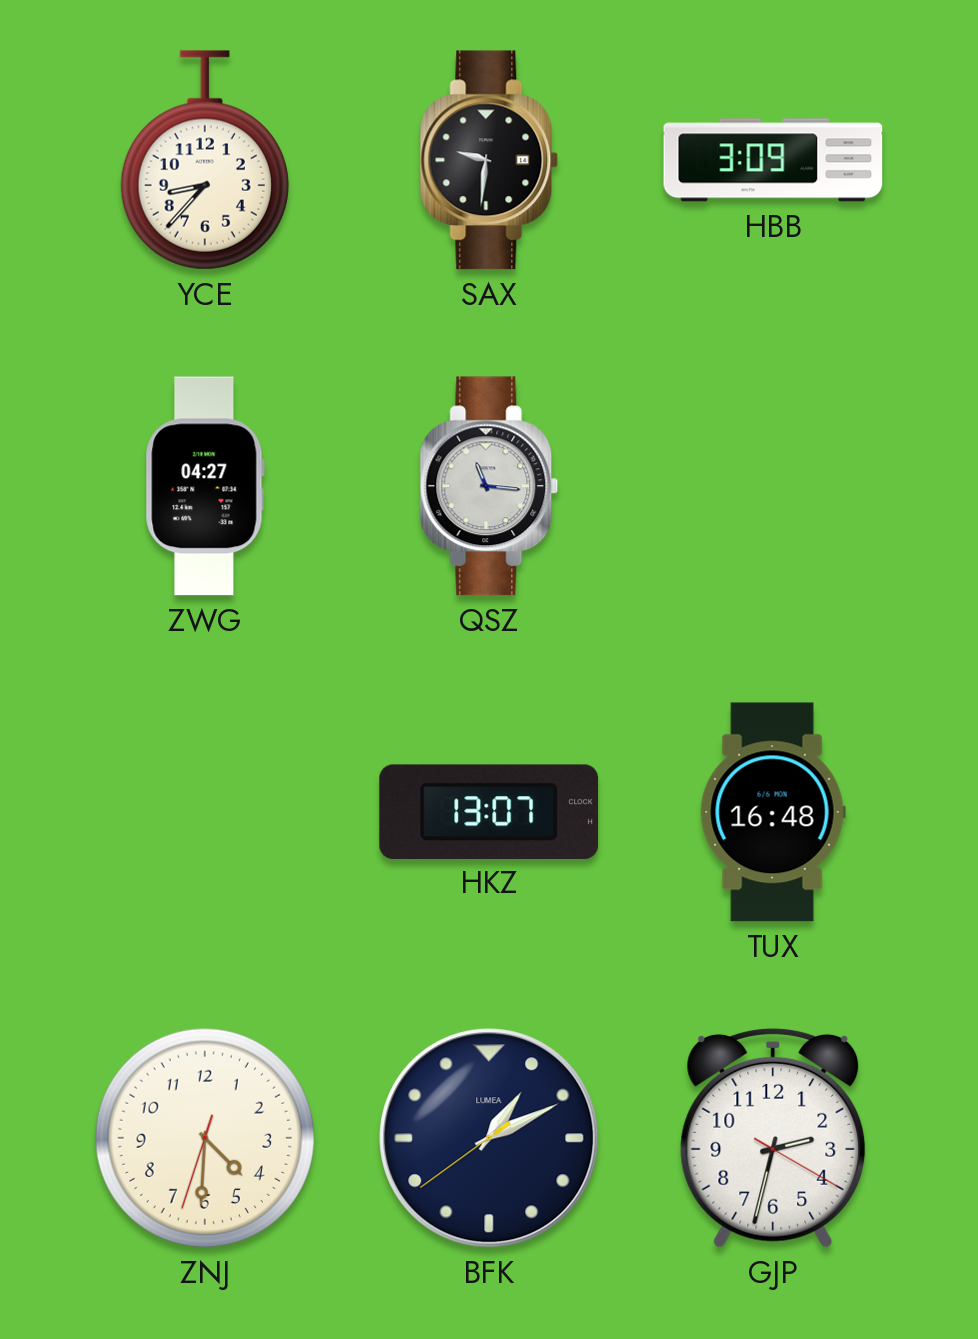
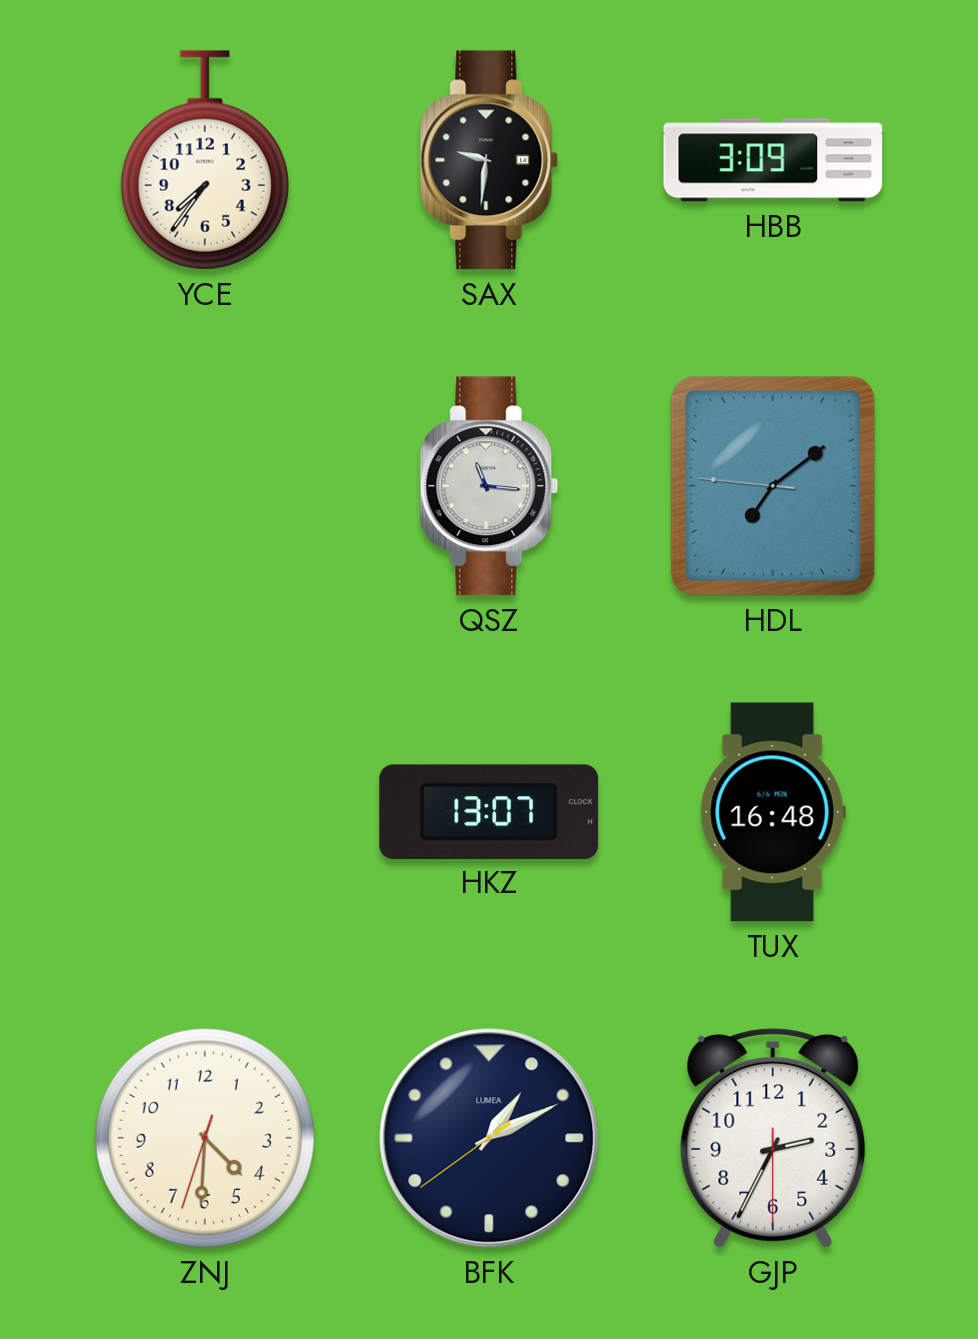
YCE: 8:37 -> 7:36 (205, 160)
ZWG: 04:27 -> none (205, 486)
HDL: none -> 7:08 (773, 486)
GJP: 2:32 -> 2:34 (773, 1138)
